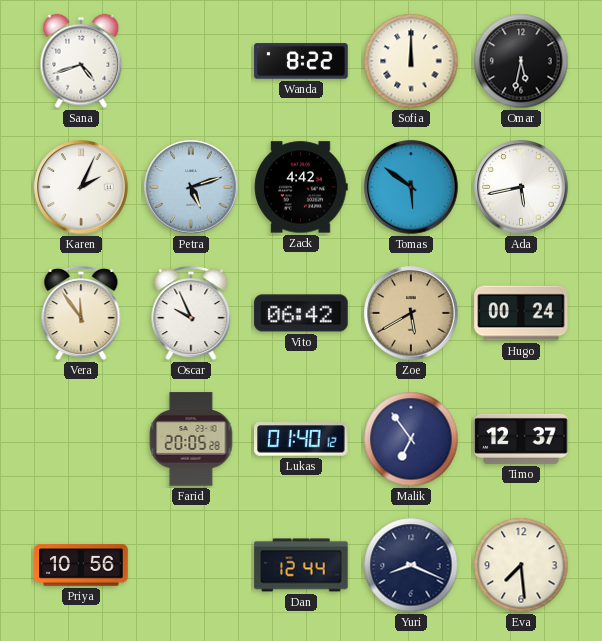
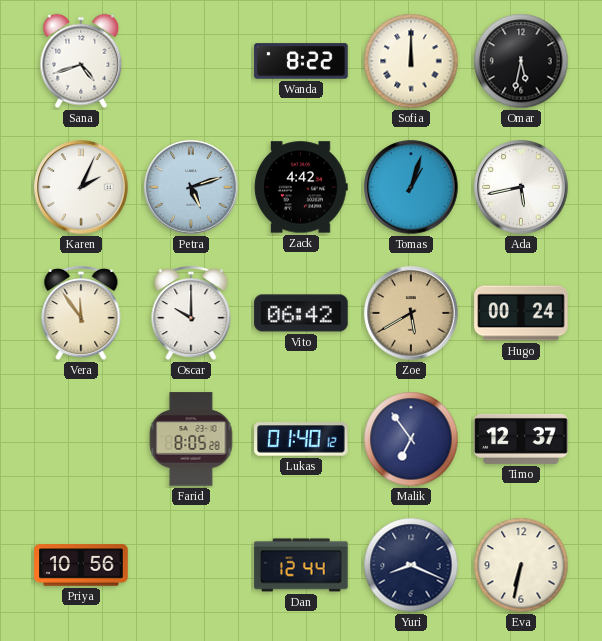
Tomas: 5:51 -> 1:03 (411, 187)
Oscar: 9:56 -> 10:00 (191, 313)
Farid: 20:05 -> 8:05 (191, 439)
Eva: 7:29 -> 6:32 (521, 565)
